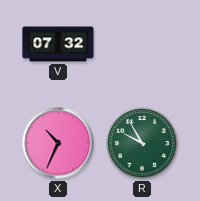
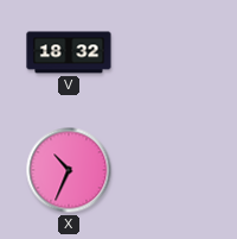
V: 07:32 -> 18:32 (69, 52)
R: 9:55 -> none (142, 143)
